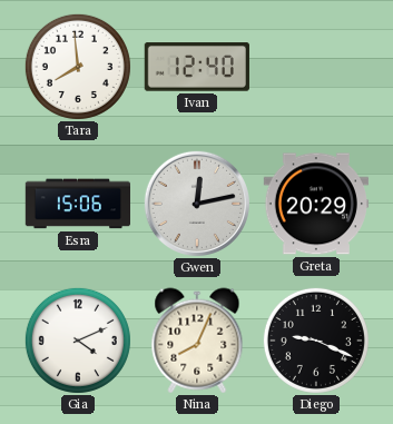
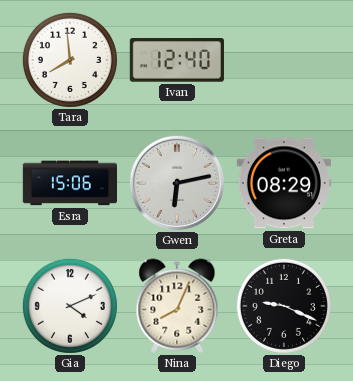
Gwen: 12:13 -> 6:13 (177, 183)
Greta: 20:29 -> 08:29 (283, 183)
